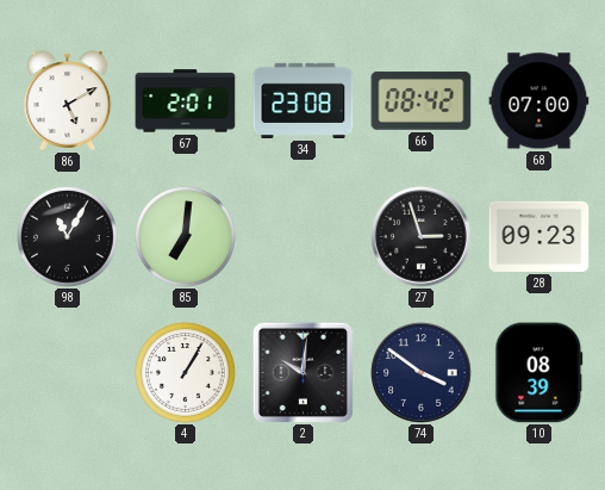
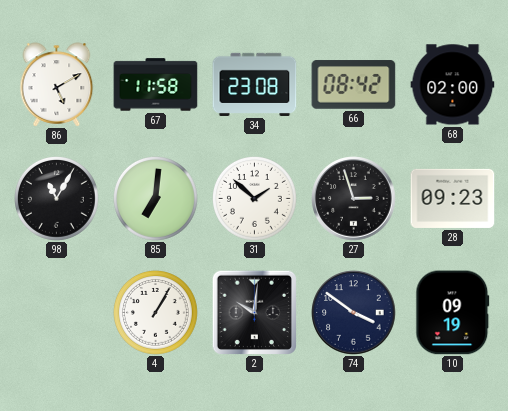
67: 2:01 -> 11:58 (156, 85)
68: 07:00 -> 02:00 (453, 85)
31: none -> 1:52 (255, 199)
10: 08:39 -> 09:19 (453, 313)
